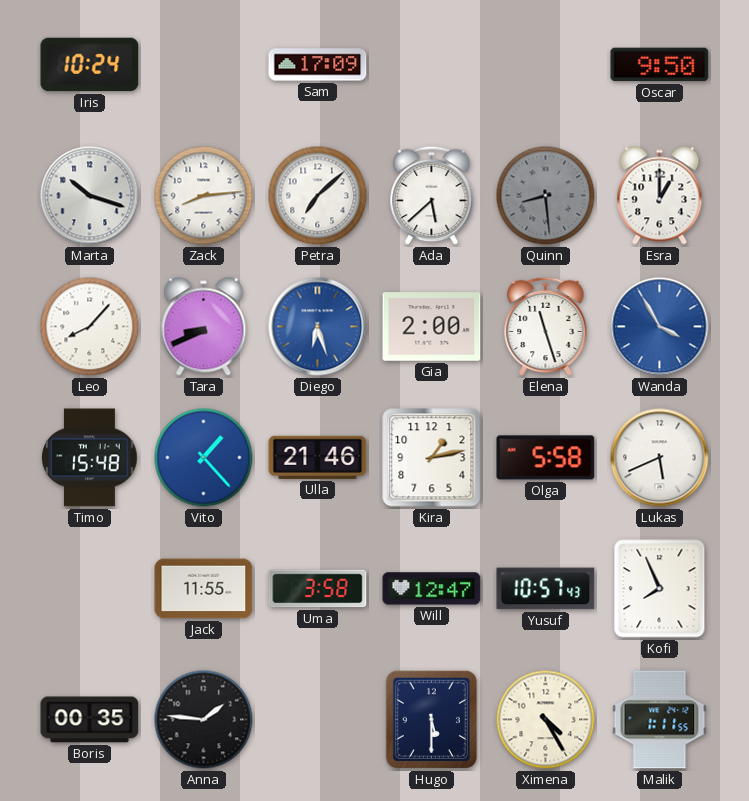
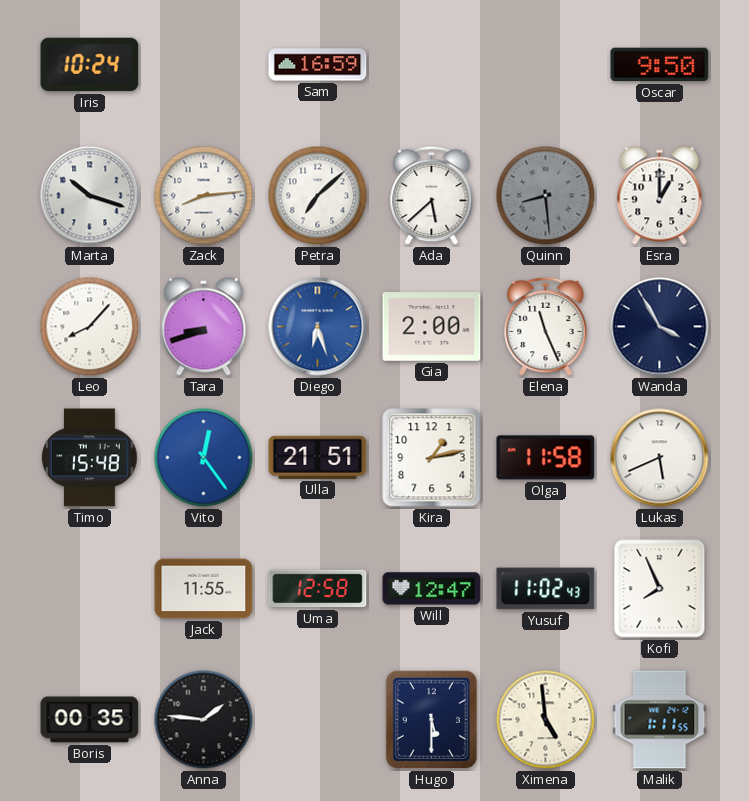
Sam: 17:09 -> 16:59 (318, 65)
Tara: 8:41 -> 8:42 (204, 327)
Elena: 11:27 -> 11:26 (546, 327)
Wanda dial: blue -> navy (660, 327)
Vito: 1:23 -> 12:24 (204, 458)
Ulla: 21:46 -> 21:51 (318, 457)
Olga: 5:58 -> 11:58 (546, 458)
Uma: 3:58 -> 12:58 (318, 589)
Yusuf: 10:57 -> 11:02 (546, 589)
Ximena: 4:25 -> 4:59 (546, 720)
